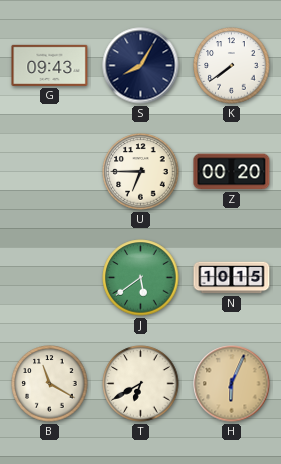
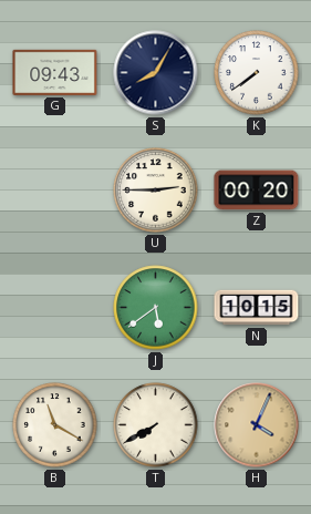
U: 6:45 -> 2:45 (156, 191)
T: 6:40 -> 7:40 (156, 425)
H: 6:04 -> 4:04 (257, 425)
